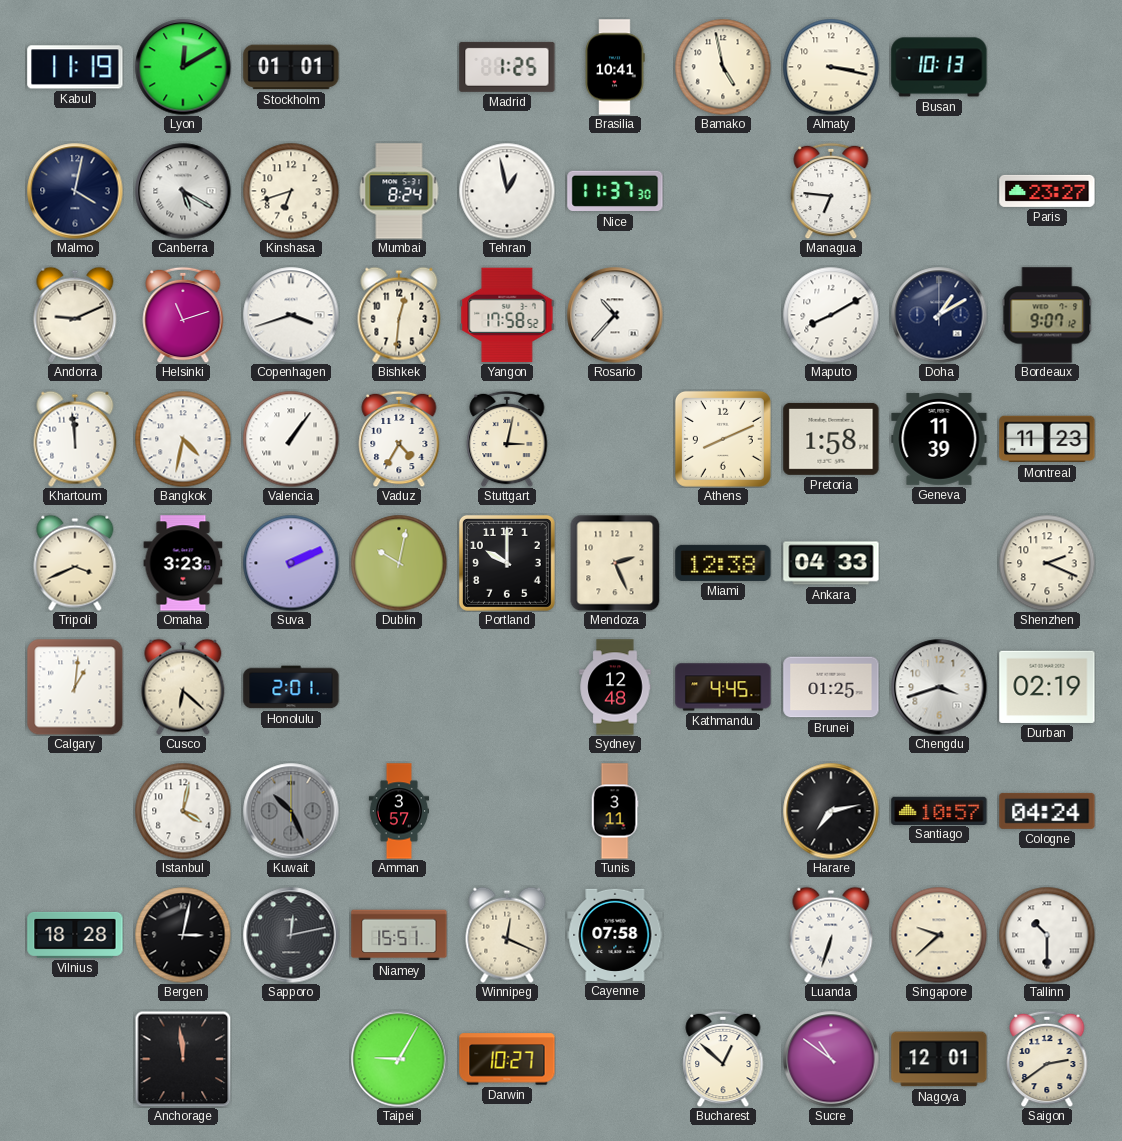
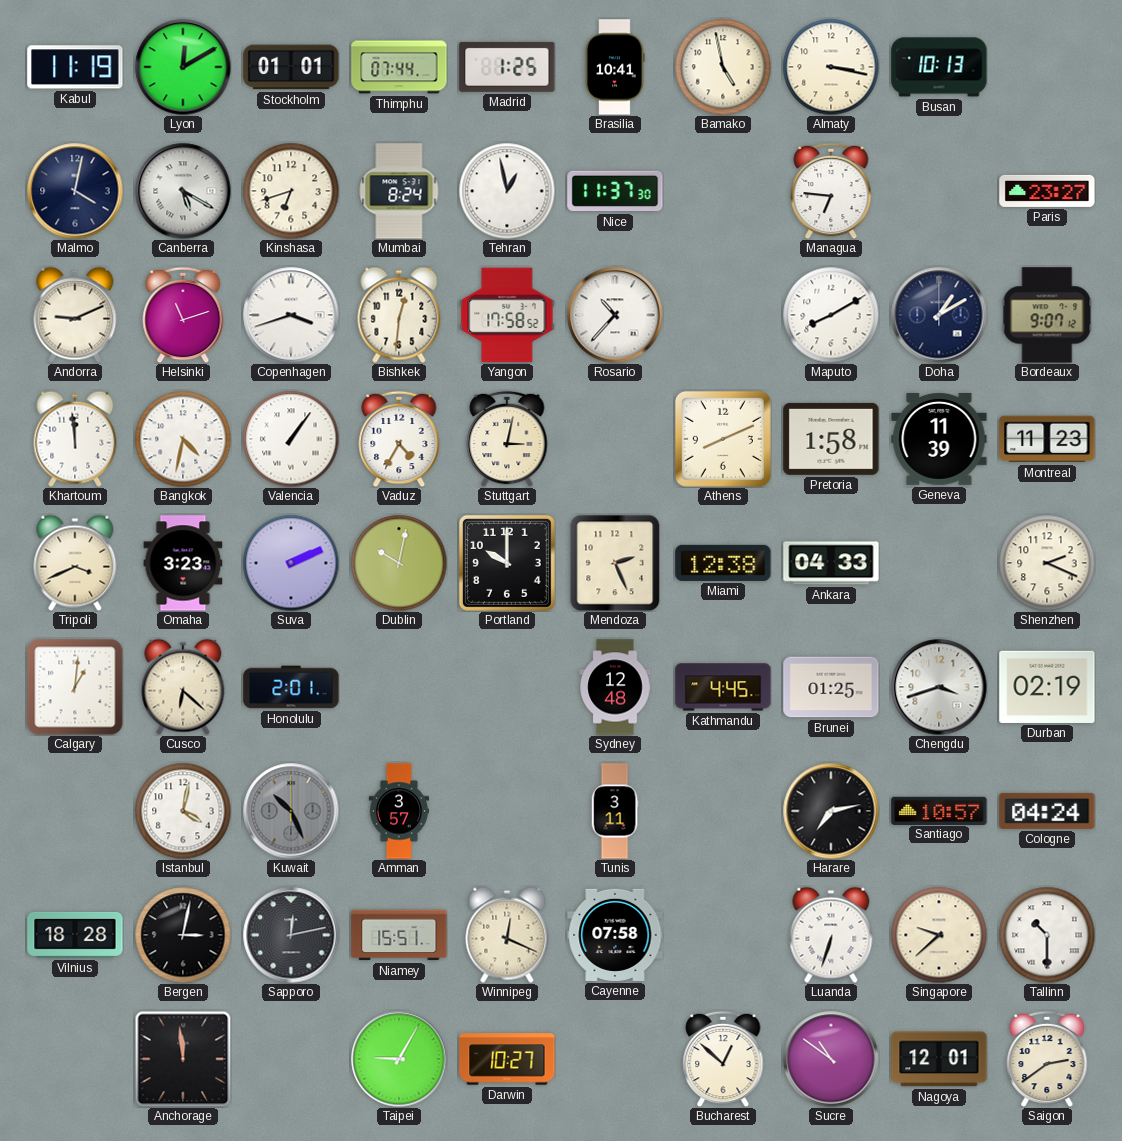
Thimphu: none -> 07:44 (399, 67)
